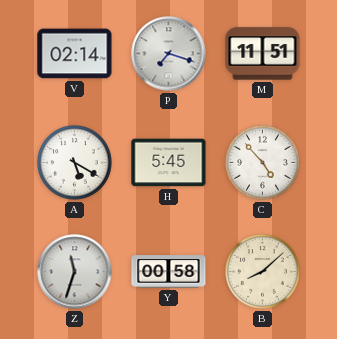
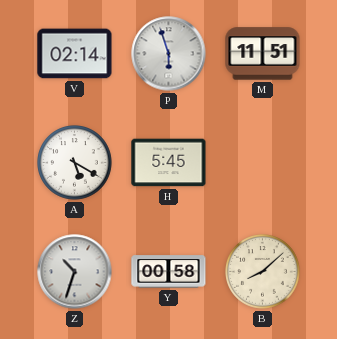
P: 7:18 -> 5:57 (169, 54)
C: 4:53 -> none (263, 163)
Z: 11:33 -> 10:33 (75, 272)
